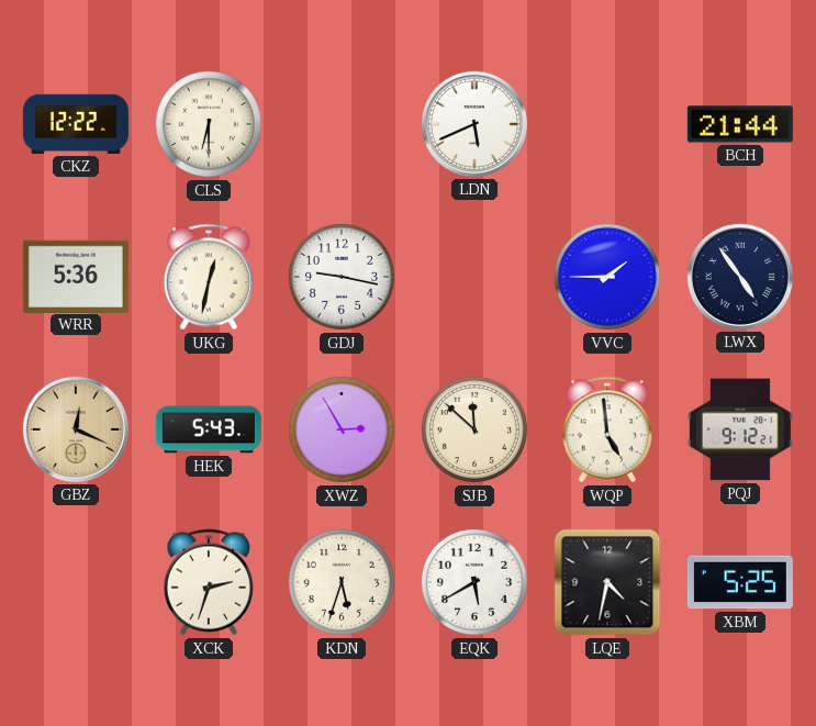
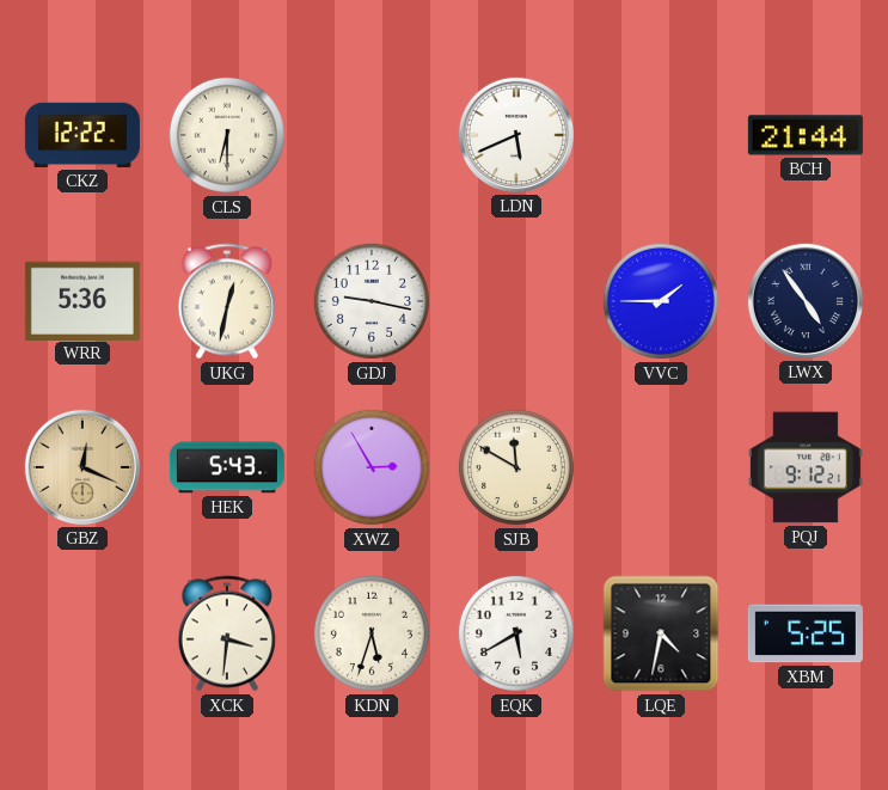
SJB: 11:52 -> 11:50 (516, 467)
WQP: 4:59 -> none (607, 429)
XCK: 2:33 -> 3:31 (227, 633)
